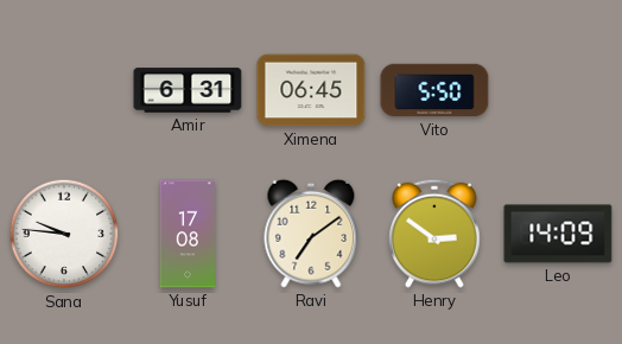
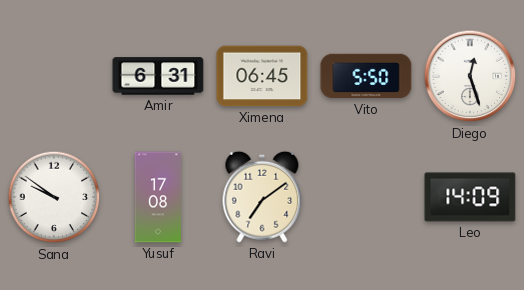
Diego: none -> 12:27 (470, 76)
Sana: 9:46 -> 9:51 (54, 197)
Henry: 2:51 -> none (434, 234)
